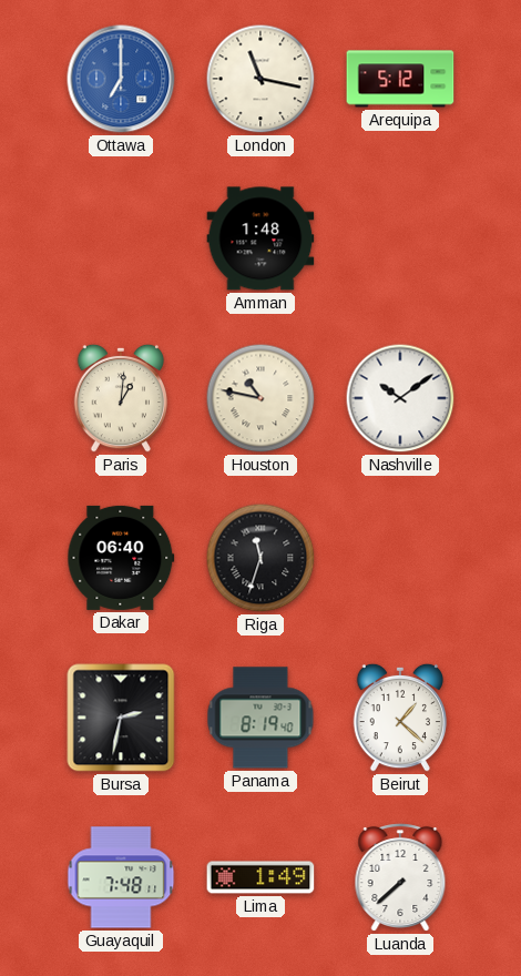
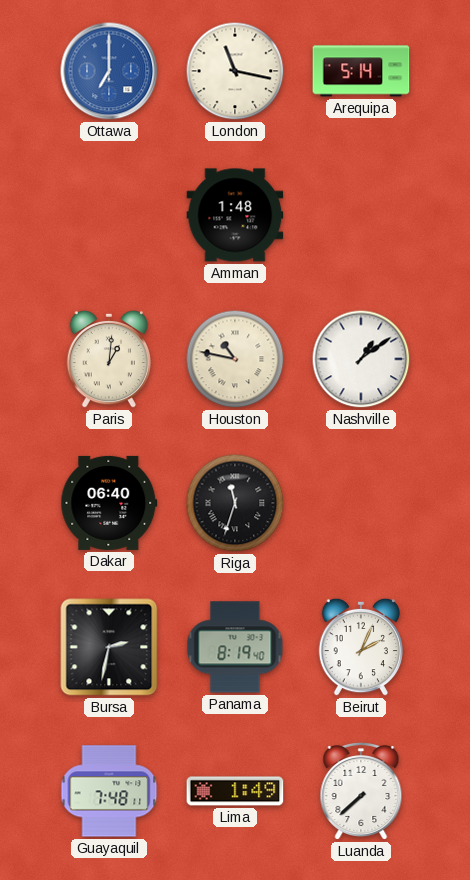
Arequipa: 5:12 -> 5:14 (361, 71)
Nashville: 10:09 -> 1:09 (361, 359)
Beirut: 1:22 -> 2:04 (361, 647)
